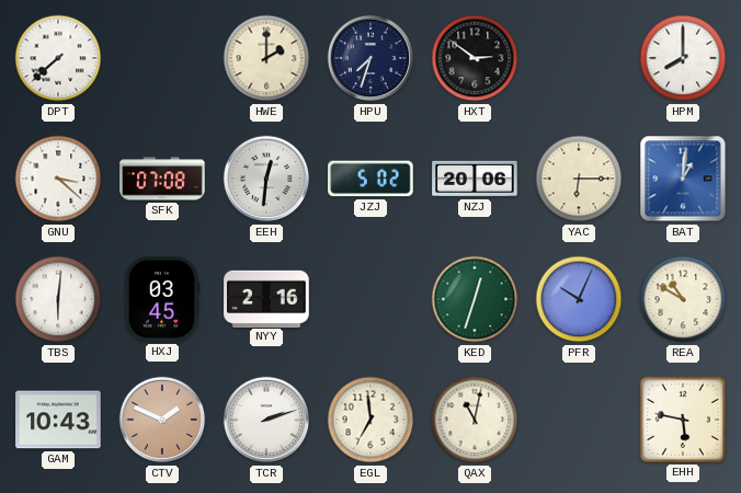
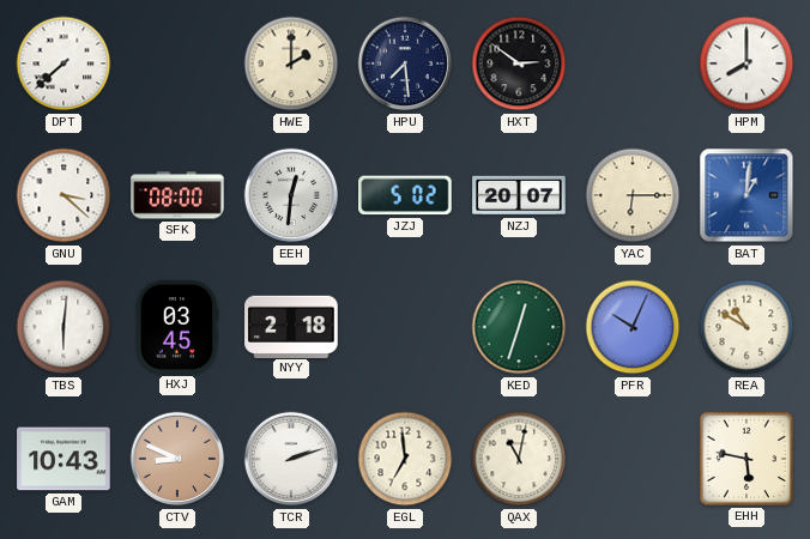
HPU: 7:33 -> 7:29 (405, 63)
SFK: 07:08 -> 08:00 (177, 195)
NZJ: 20:06 -> 20:07 (519, 195)
NYY: 2:16 -> 2:18 (291, 326)
CTV: 1:49 -> 8:49 (177, 459)
